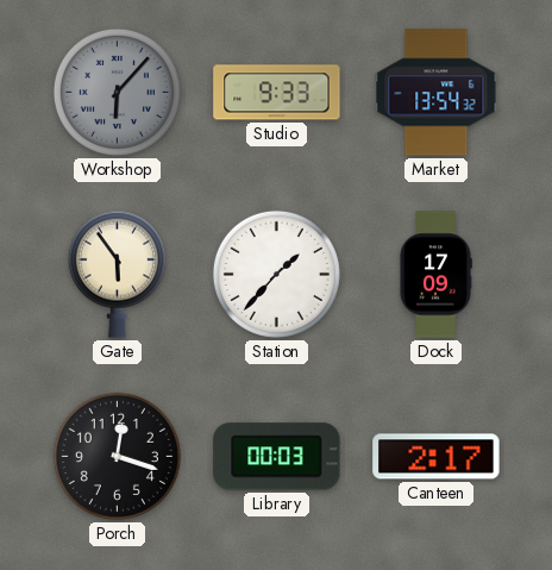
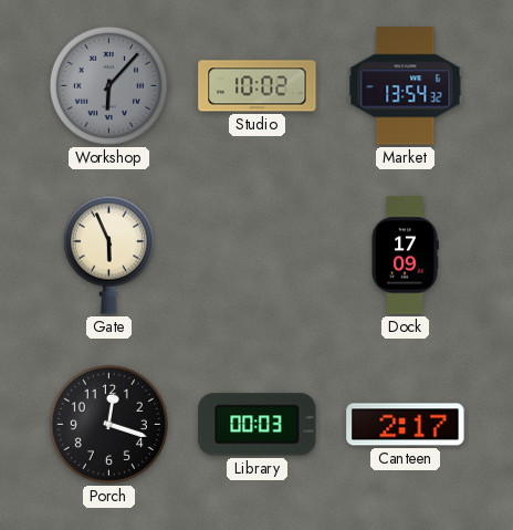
Studio: 9:33 -> 10:02 (258, 86)
Gate: 5:54 -> 5:56 (108, 254)
Station: 1:37 -> none (276, 274)
